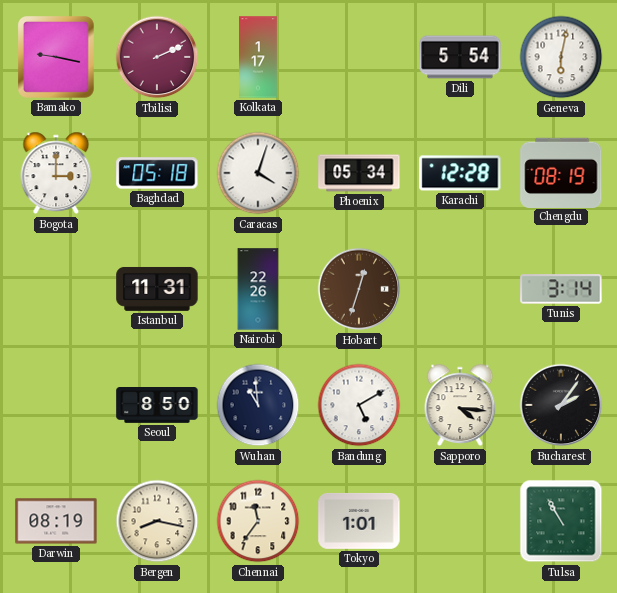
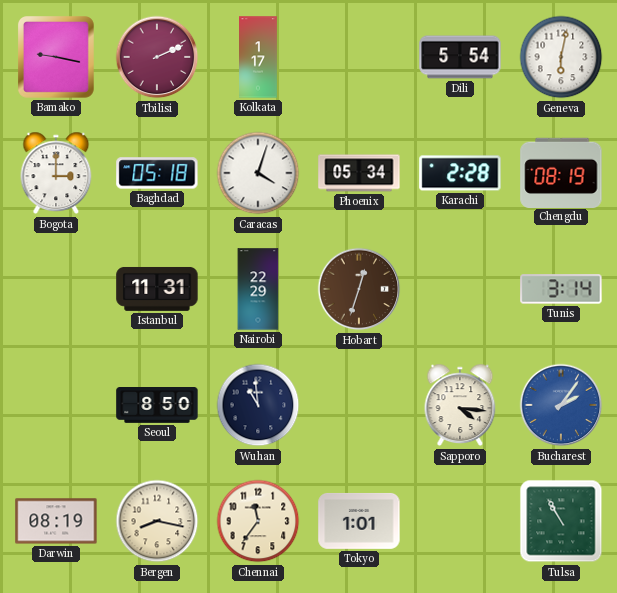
Karachi: 12:28 -> 2:28 (460, 173)
Nairobi: 22:26 -> 22:29 (258, 289)
Bandung: 5:10 -> none (359, 405)
Bucharest dial: black -> blue (561, 405)
